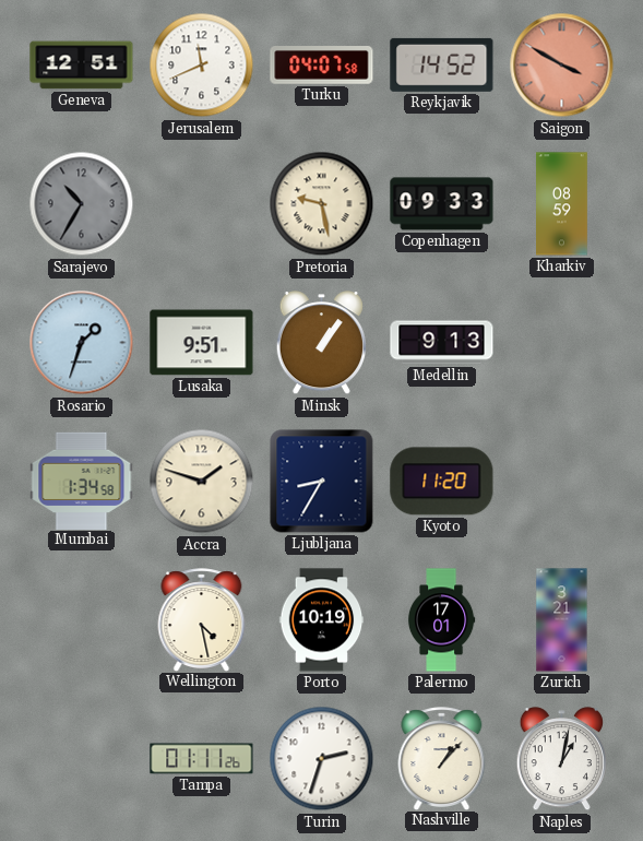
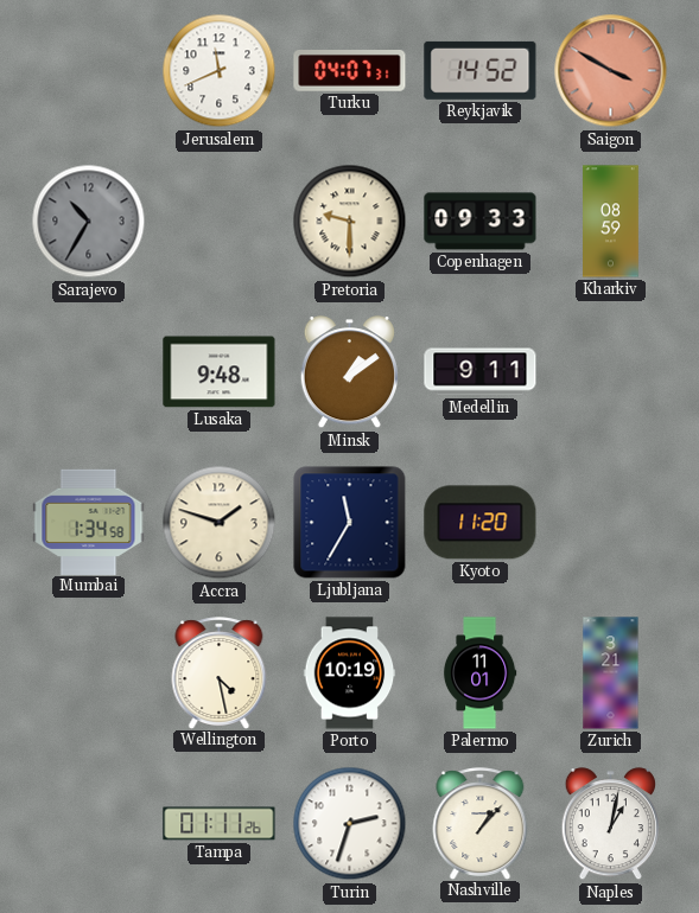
Geneva: 12:51 -> none (82, 66)
Turku: 04:07:58 -> 04:07:31 (350, 71)
Pretoria: 9:28 -> 9:30 (350, 222)
Rosario: 1:33 -> none (82, 343)
Lusaka: 9:51 -> 9:48 (220, 372)
Minsk: 1:06 -> 1:09 (349, 372)
Medellin: 9:13 -> 9:11 (481, 372)
Ljubljana: 8:35 -> 11:35 (350, 523)
Palermo: 17:01 -> 11:01 (479, 673)
